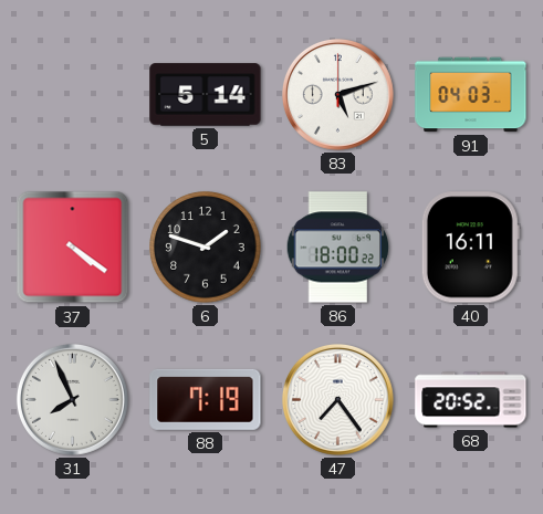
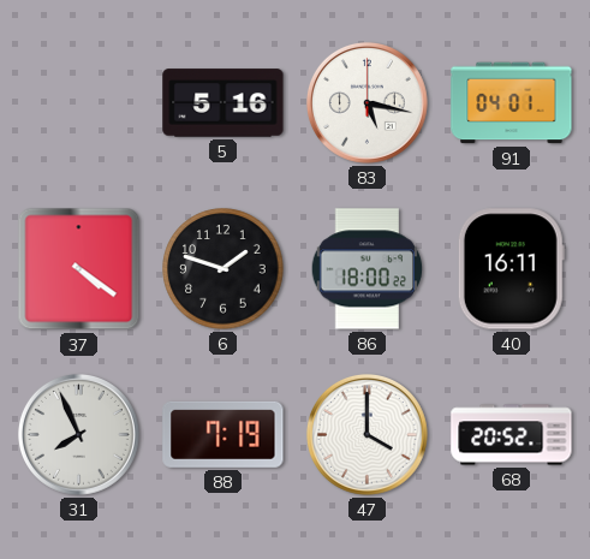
5: 5:14 -> 5:16 (224, 103)
83: 5:12 -> 5:17 (366, 102)
91: 04:03 -> 04:01 (512, 103)
47: 7:24 -> 4:00 (366, 434)
